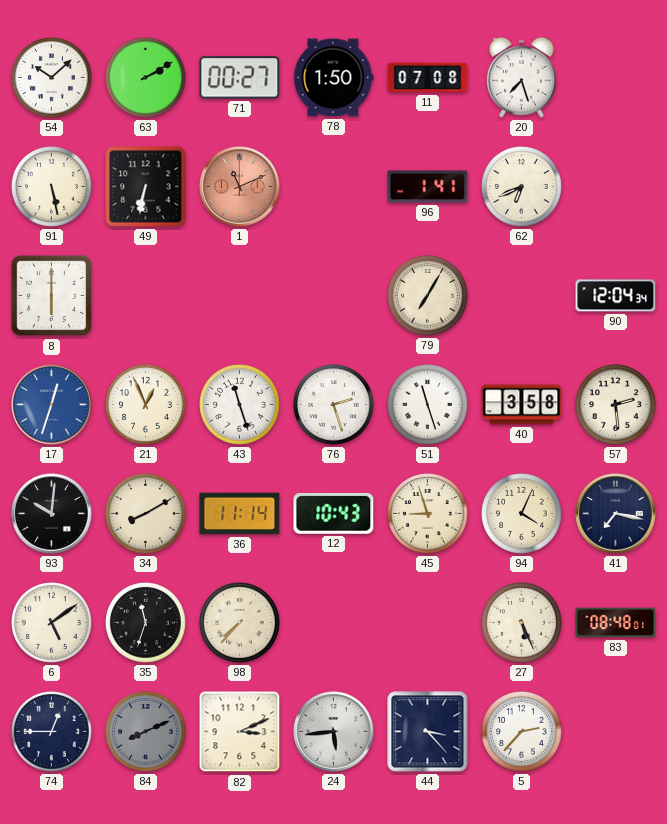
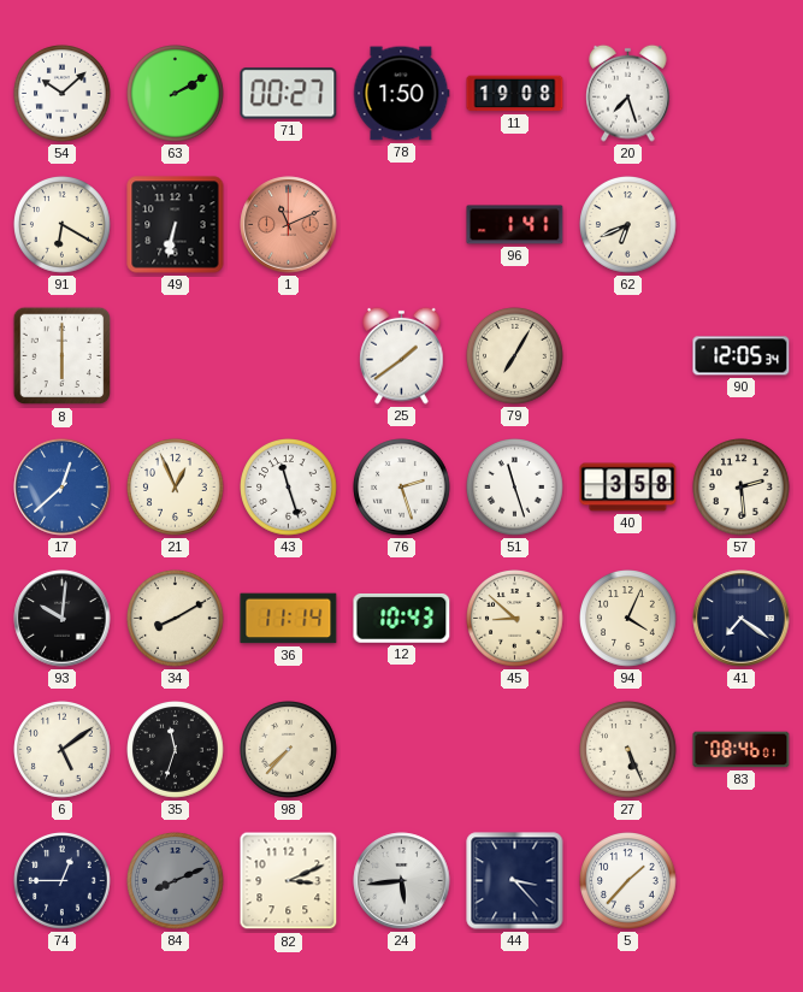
11: 07:08 -> 19:08 (515, 94)
91: 5:28 -> 6:20 (63, 225)
25: none -> 1:39 (402, 355)
90: 12:04 -> 12:05 (742, 356)
17: 12:33 -> 12:38 (63, 488)
45: 8:57 -> 8:52 (515, 619)
41: 7:17 -> 7:21 (742, 619)
83: 08:48 -> 08:46 (742, 750)
5: 2:37 -> 1:37 (628, 881)
